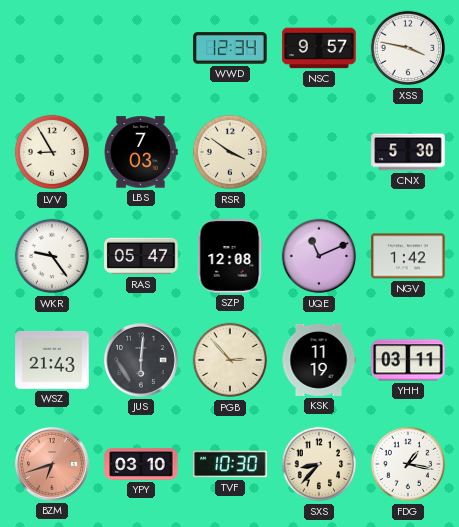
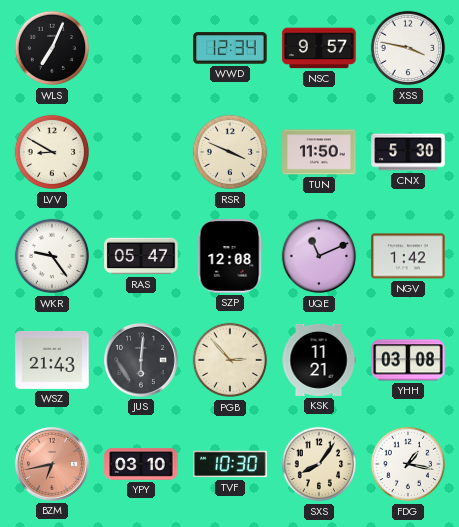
WLS: none -> 7:04 (52, 48)
LVV: 8:55 -> 8:50 (52, 152)
LBS: 7:03 -> none (141, 152)
RSR: 3:51 -> 3:49 (230, 152)
TUN: none -> 11:50 (319, 152)
KSK: 11:19 -> 11:21 (319, 360)
YHH: 03:11 -> 03:08 (408, 360)
BZM: 6:42 -> 6:43 (52, 464)
SXS: 8:37 -> 8:06 (319, 464)
